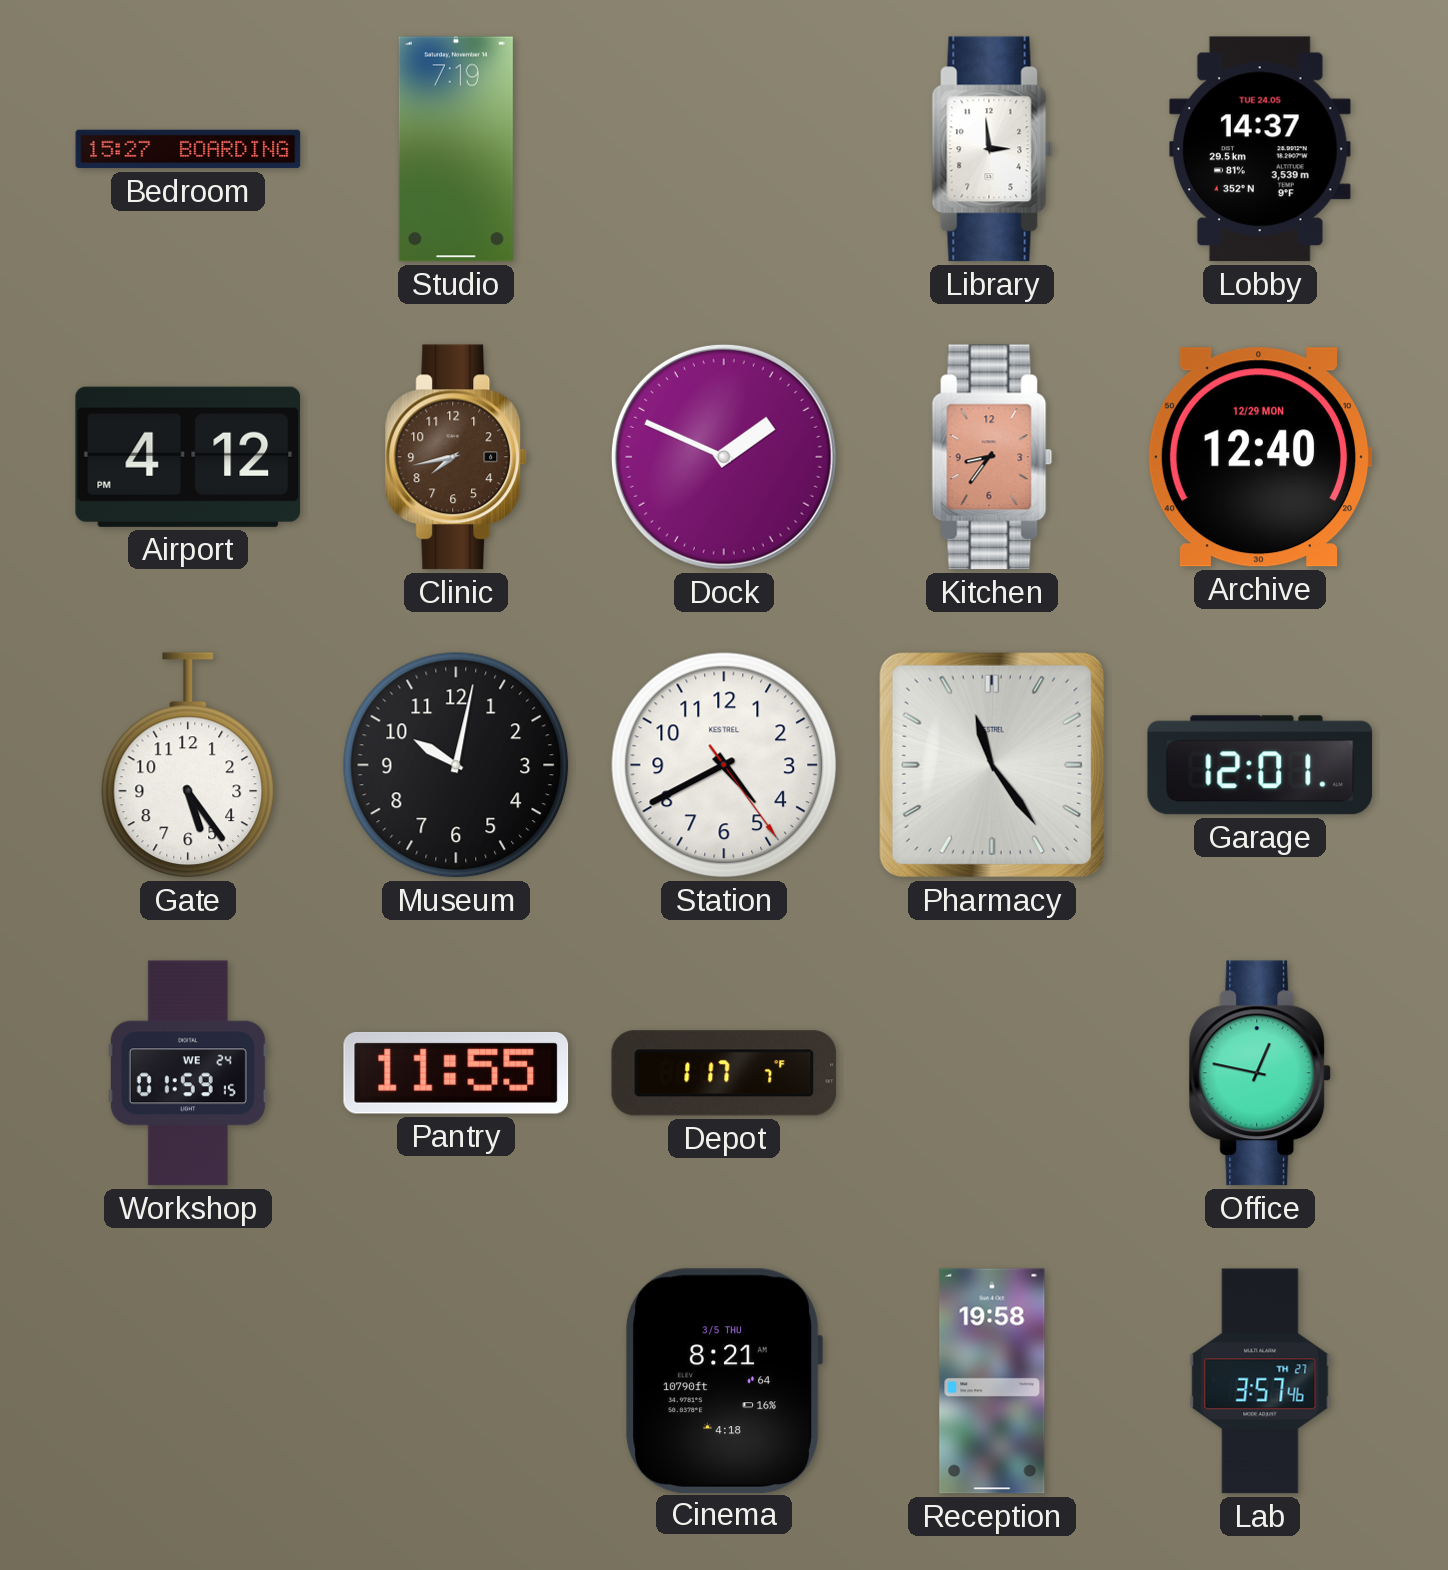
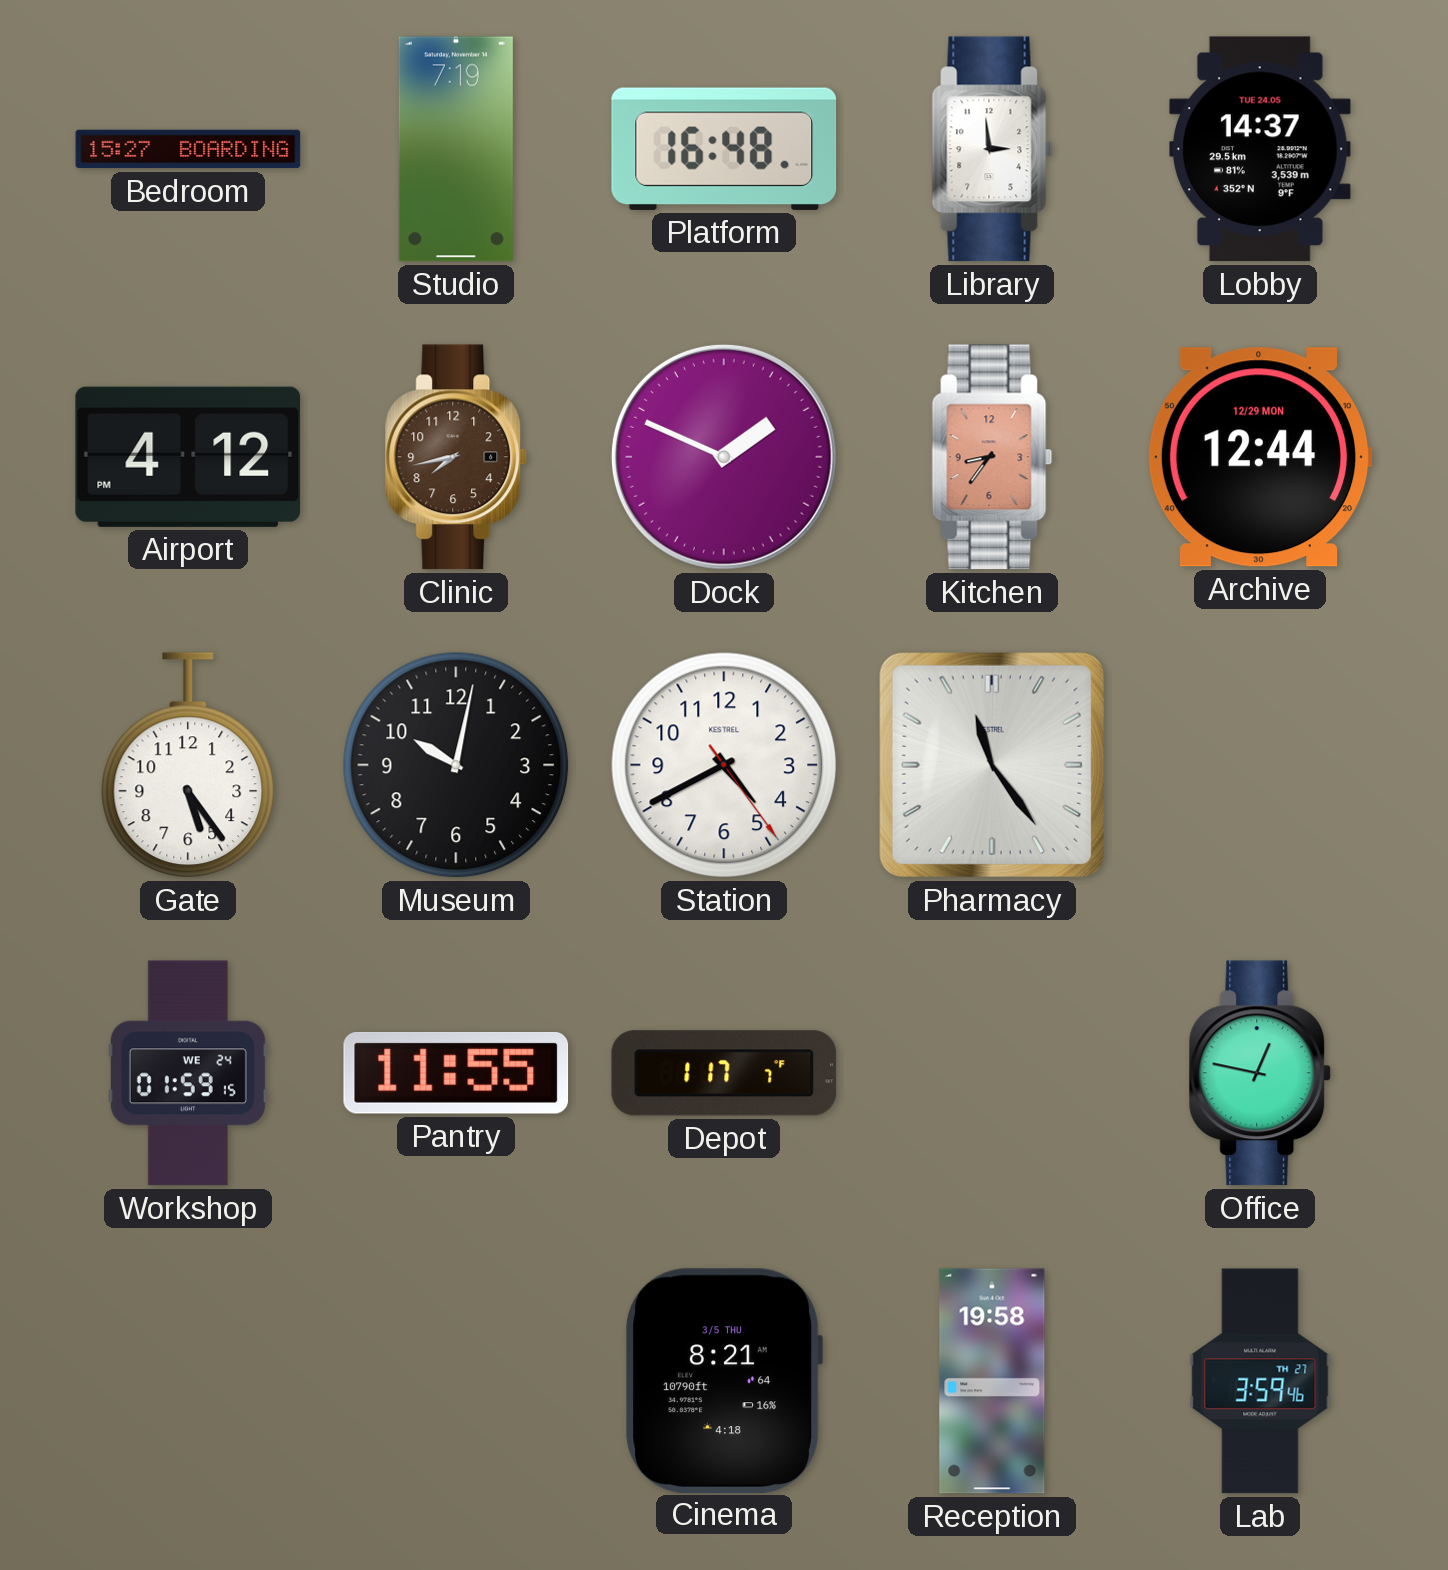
Platform: none -> 16:48 (724, 149)
Archive: 12:40 -> 12:44 (1260, 457)
Garage: 12:01 -> none (1260, 765)
Lab: 3:57 -> 3:59 (1260, 1381)
